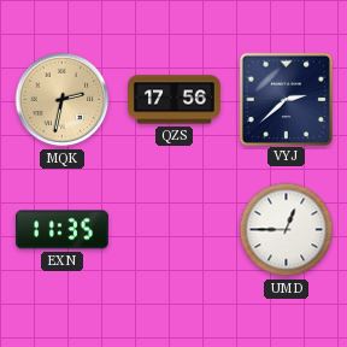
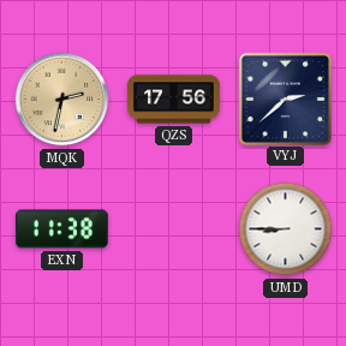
EXN: 11:35 -> 11:38 (61, 229)
UMD: 12:45 -> 8:45 (286, 229)
